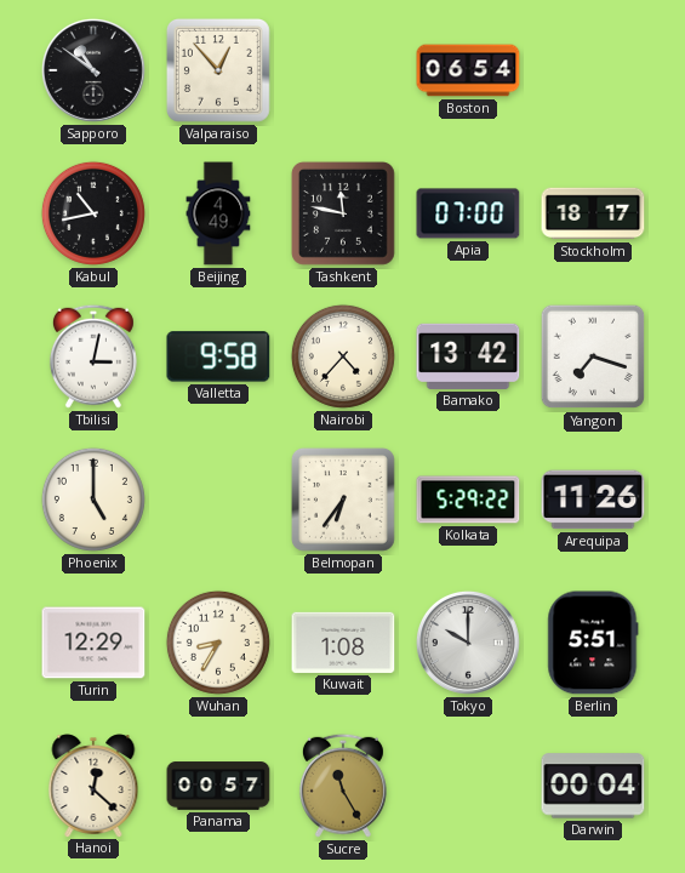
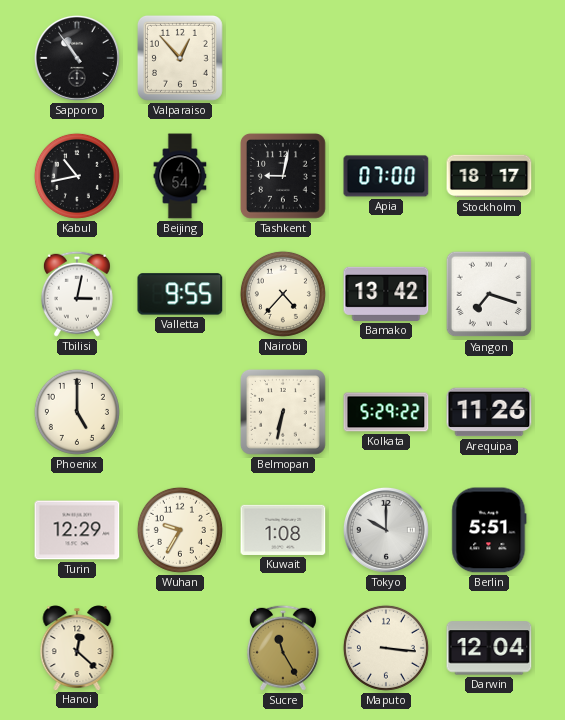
Sapporo: 10:51 -> 10:54 (77, 58)
Boston: 06:54 -> none (468, 70)
Beijing: 4:49 -> 4:54 (180, 176)
Tashkent: 11:47 -> 9:02 (283, 176)
Valletta: 9:58 -> 9:55 (180, 294)
Belmopan: 6:36 -> 6:32 (283, 412)
Wuhan: 8:35 -> 9:35 (180, 530)
Panama: 00:57 -> none (218, 786)
Maputo: none -> 3:16 (386, 648)
Darwin: 00:04 -> 12:04 (489, 648)
